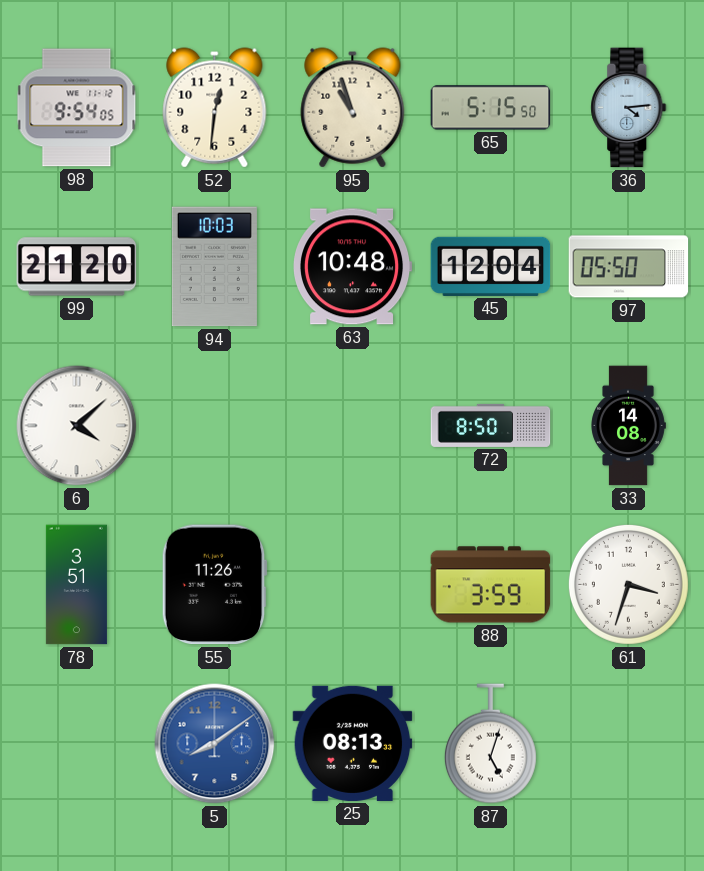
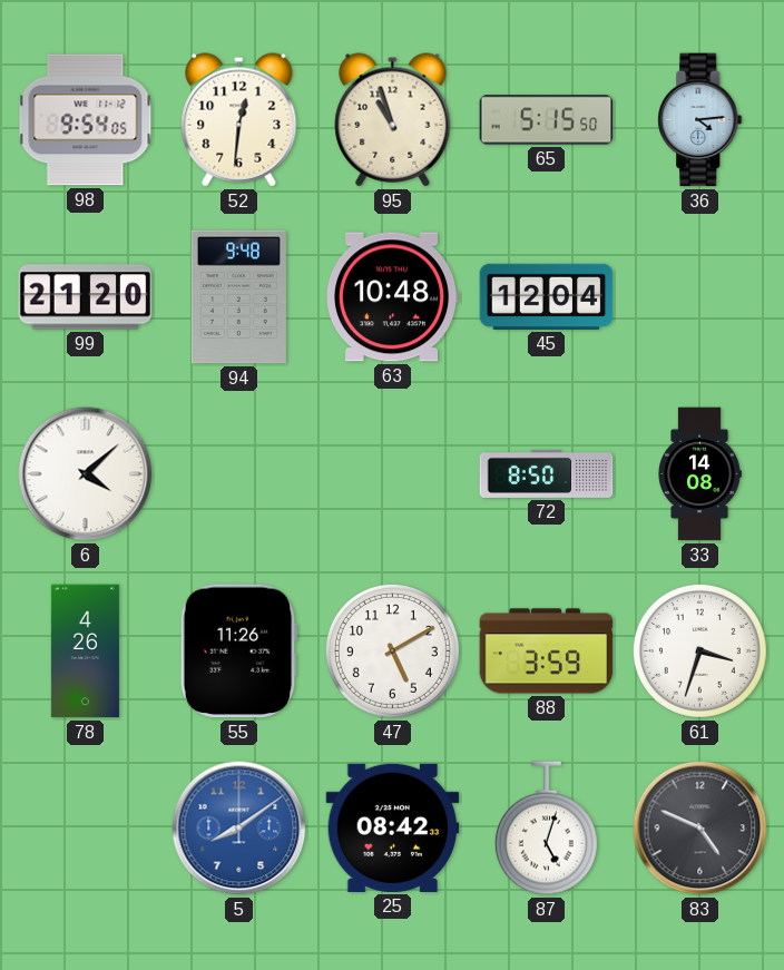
94: 10:03 -> 9:48 (238, 297)
97: 05:50 -> none (629, 267)
78: 3:51 -> 4:26 (85, 651)
47: none -> 5:10 (392, 650)
25: 08:13 -> 08:42 (393, 827)
83: none -> 4:49 (700, 829)
